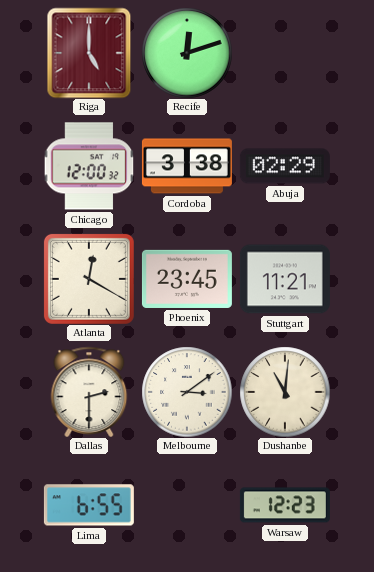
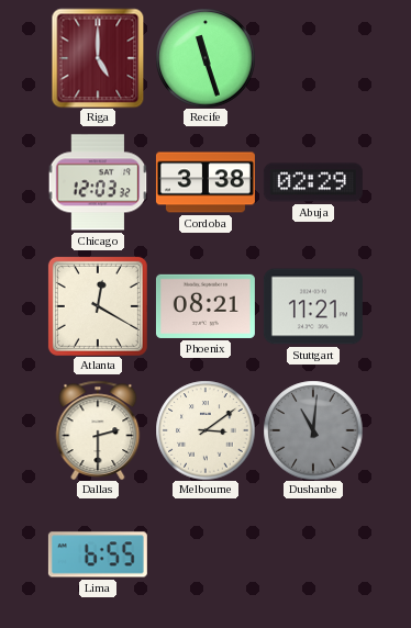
Recife: 12:12 -> 11:27 (205, 58)
Chicago: 12:00 -> 12:03 (98, 182)
Phoenix: 23:45 -> 08:21 (205, 306)
Dushanbe dial: cream -> grey (313, 430)
Warsaw: 12:23 -> none (285, 505)
